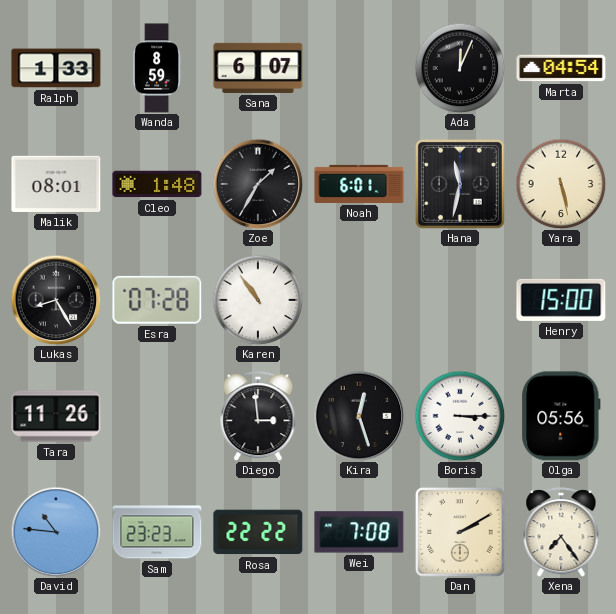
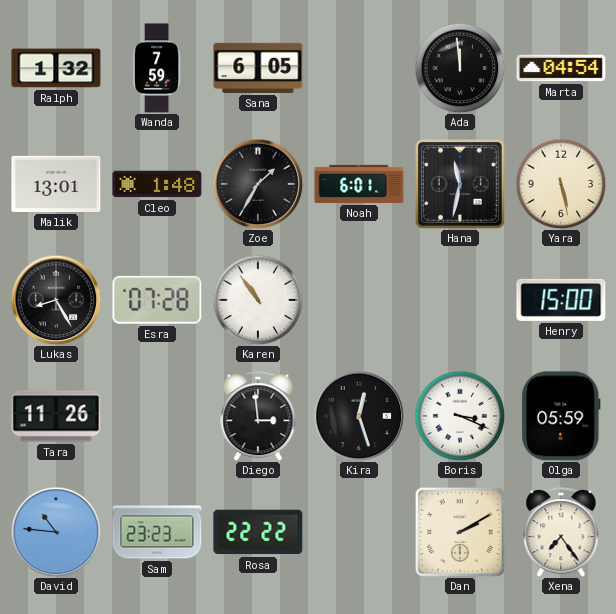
Ralph: 1:33 -> 1:32 (56, 68)
Wanda: 8:59 -> 7:59 (157, 68)
Sana: 6:07 -> 6:05 (258, 68)
Ada: 12:04 -> 11:59 (460, 68)
Malik: 08:01 -> 13:01 (56, 184)
Boris: 3:15 -> 3:19 (460, 416)
Olga: 05:56 -> 05:59 (561, 416)
Wei: 7:08 -> none (359, 532)
